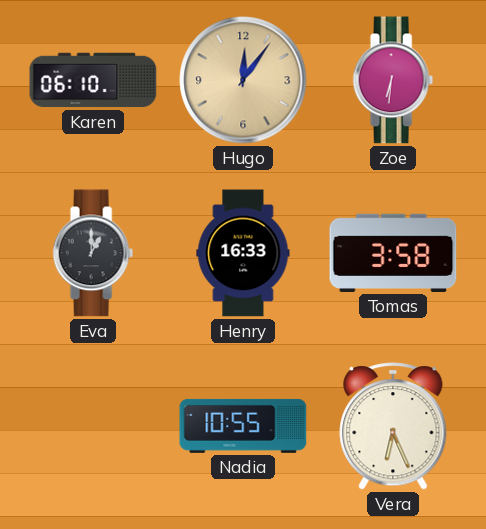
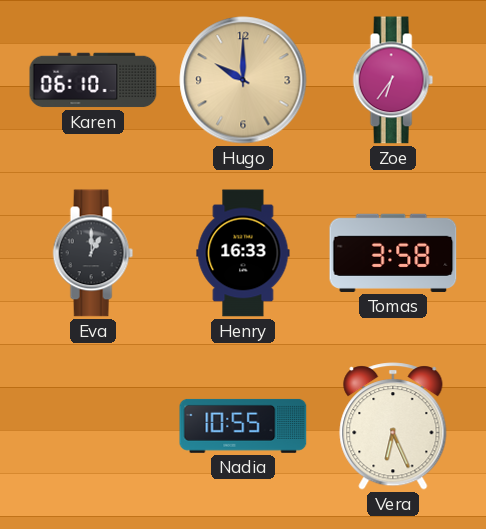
Hugo: 12:06 -> 10:00 (243, 80)
Zoe: 6:31 -> 6:36 (393, 80)
